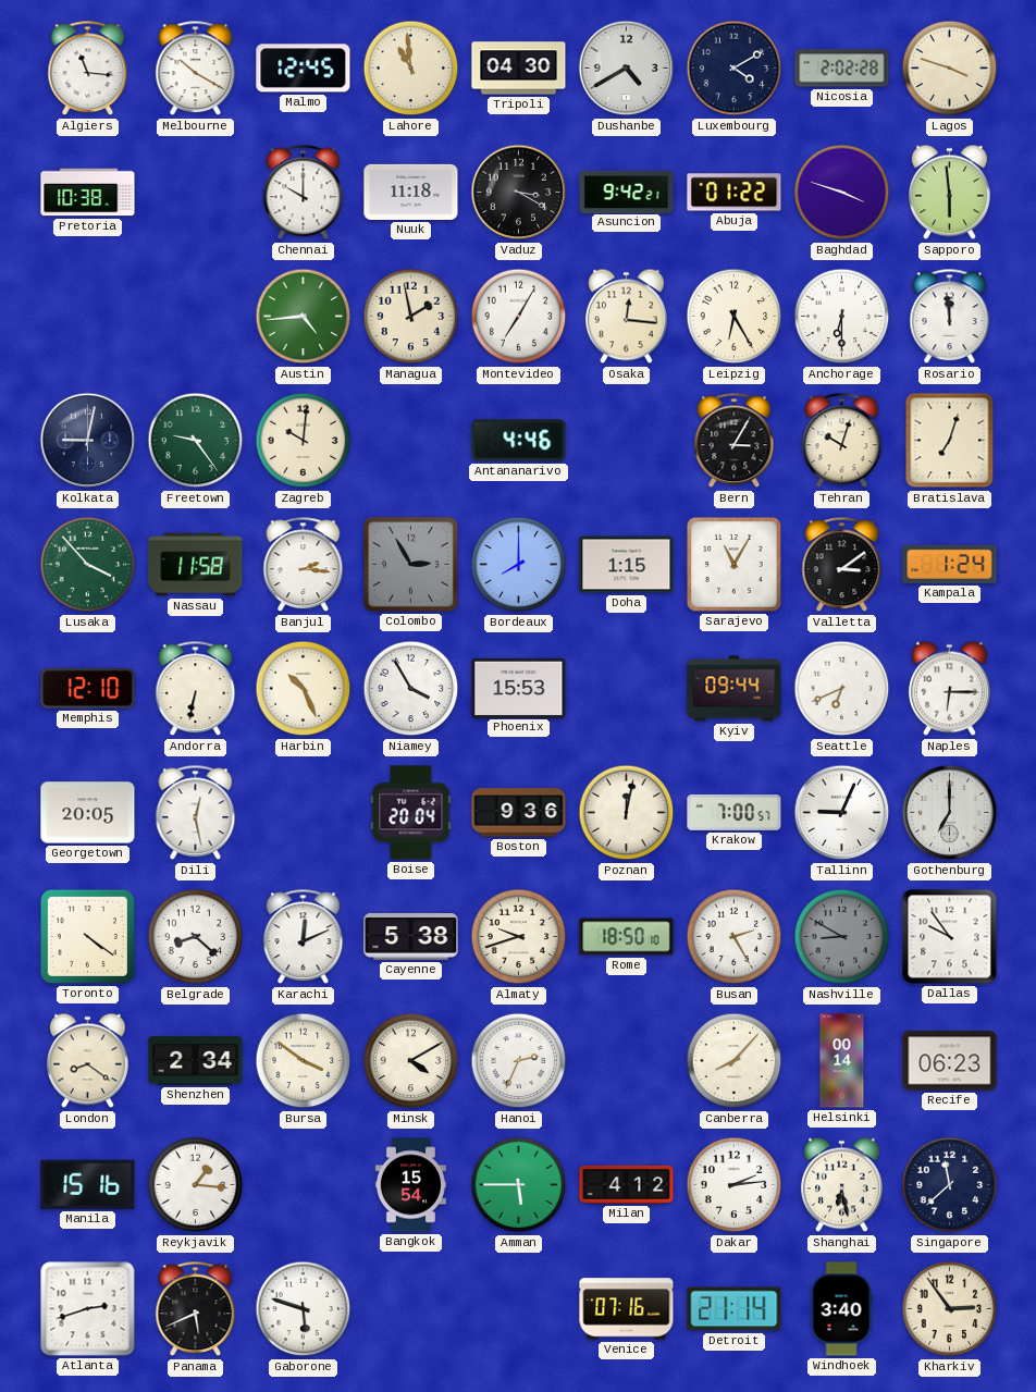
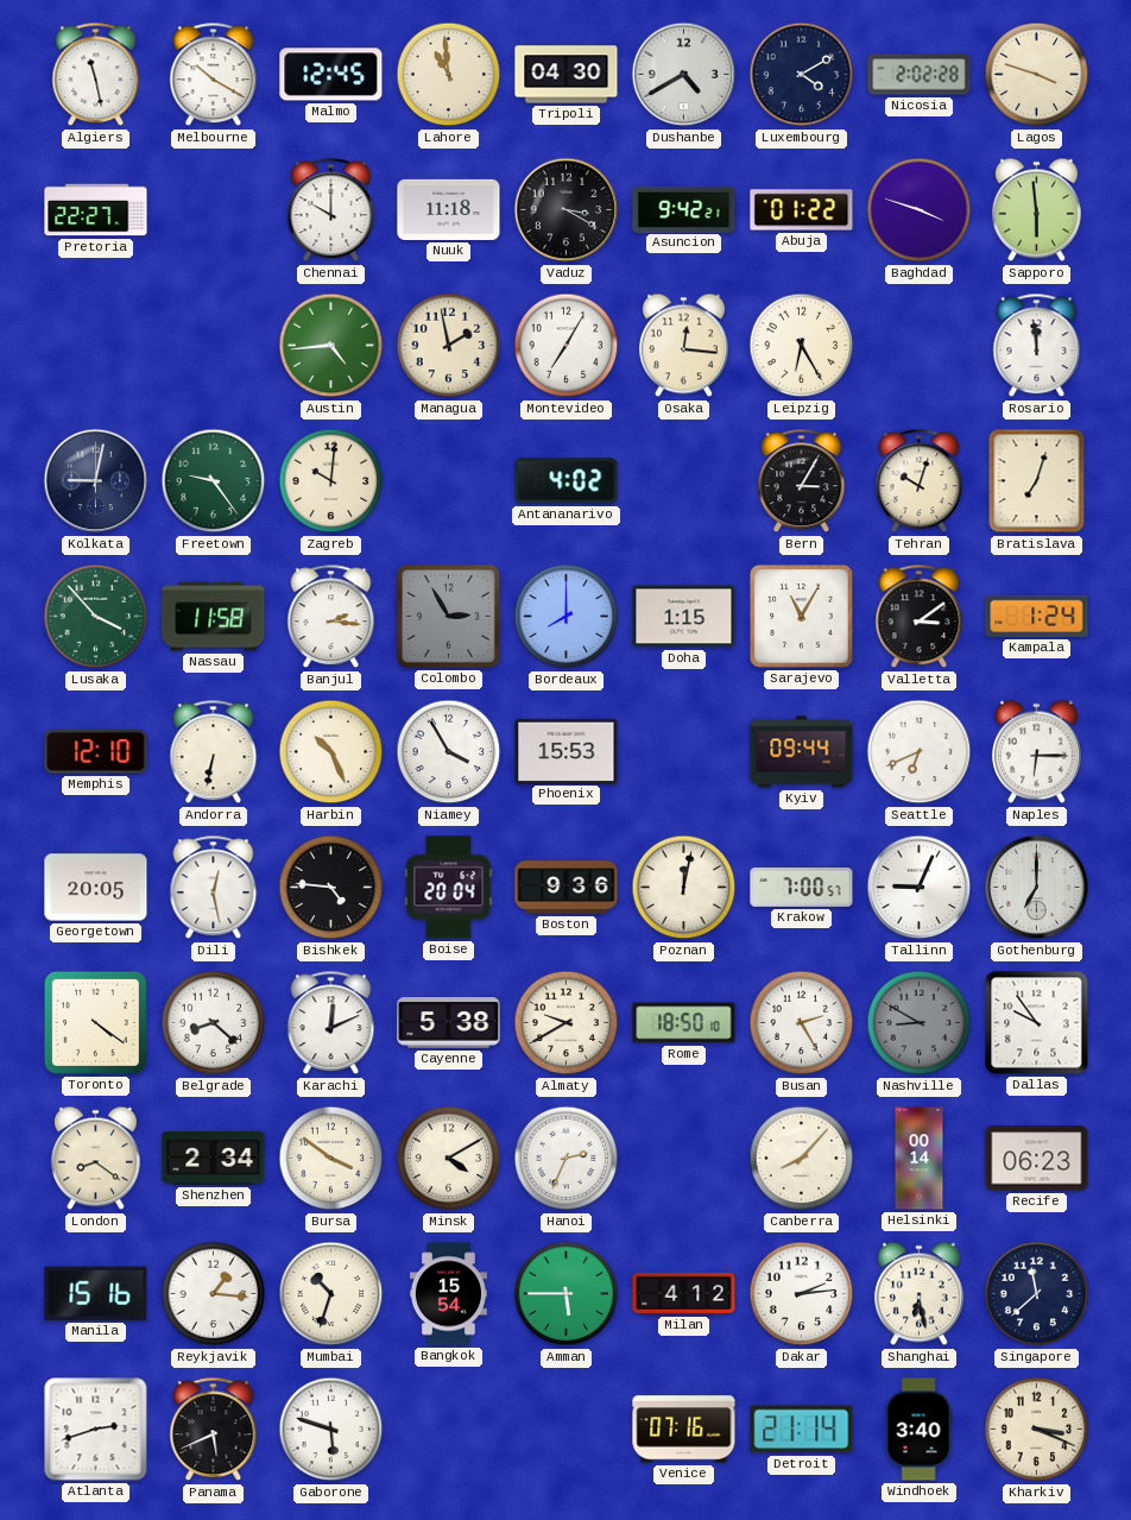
Algiers: 11:16 -> 11:28 (96, 75)
Pretoria: 10:38 -> 22:27 (96, 210)
Anchorage: 6:30 -> none (842, 317)
Antananarivo: 4:46 -> 4:02 (567, 481)
Bishkek: none -> 4:46 (331, 888)
Almaty: 9:42 -> 9:40 (567, 1023)
Mumbai: none -> 10:33 (331, 1294)
Kharkiv: 2:54 -> 3:19 (1037, 1430)
